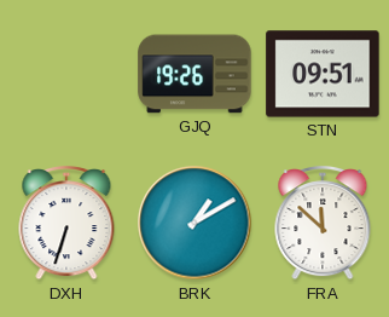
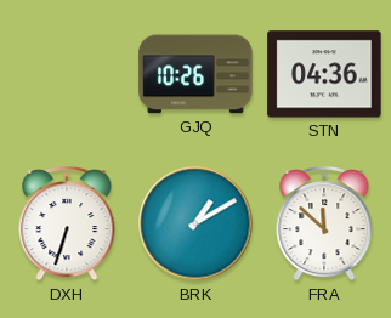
GJQ: 19:26 -> 10:26 (195, 74)
STN: 09:51 -> 04:36 (324, 74)
